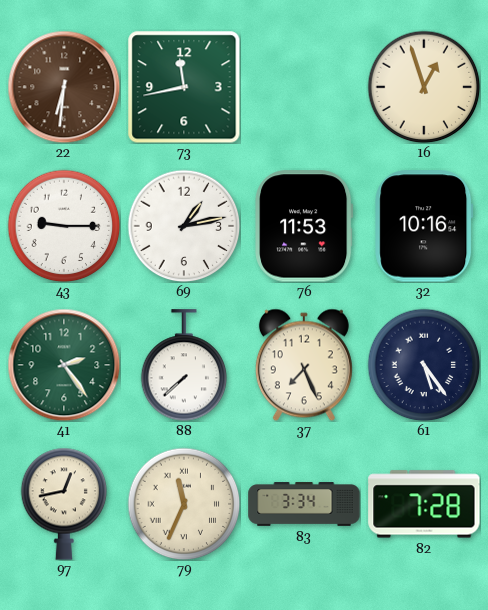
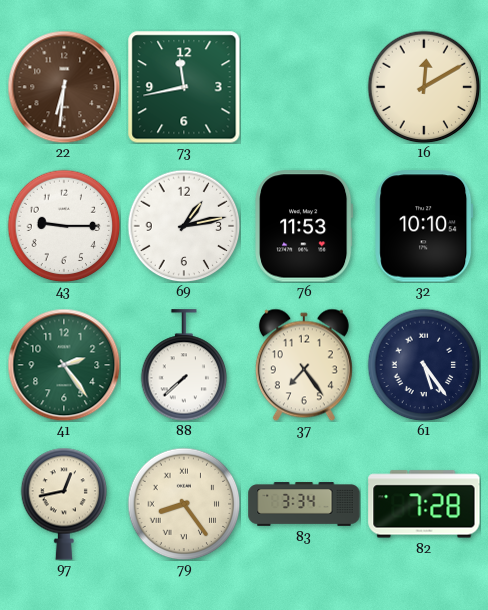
16: 12:57 -> 12:10 (424, 87)
32: 10:16 -> 10:10 (424, 226)
37: 7:26 -> 7:24 (304, 365)
79: 11:34 -> 8:24 (184, 504)
